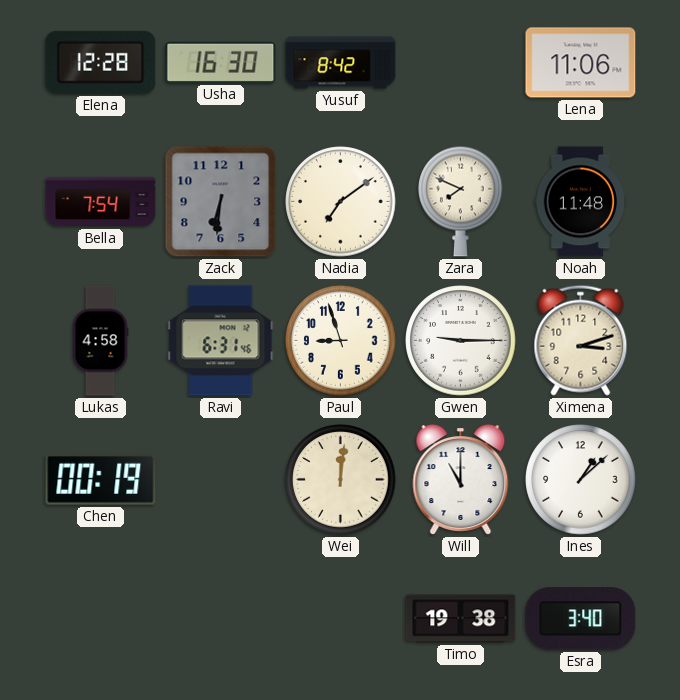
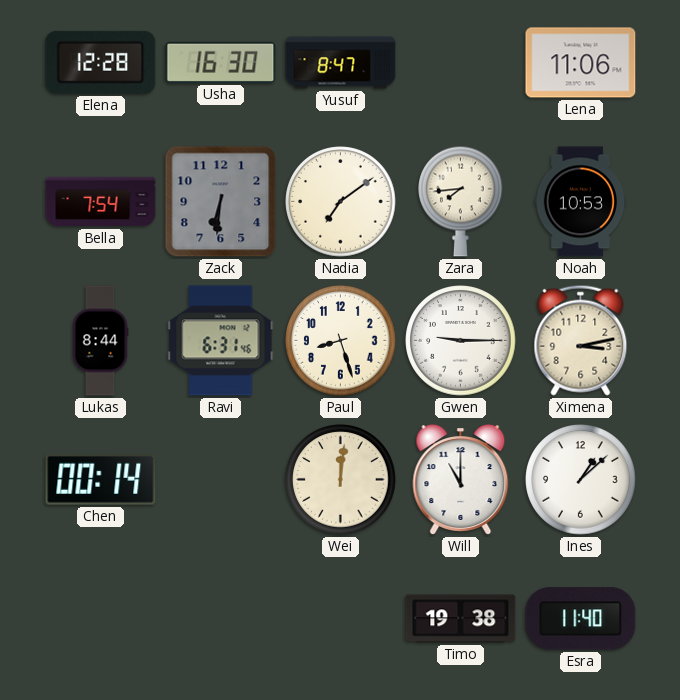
Yusuf: 8:42 -> 8:47 (341, 63)
Zara: 7:49 -> 7:44 (461, 201)
Noah: 11:48 -> 10:53 (580, 202)
Lukas: 4:58 -> 8:44 (100, 341)
Paul: 8:57 -> 8:27 (341, 341)
Ximena: 3:12 -> 3:13 (581, 340)
Chen: 00:19 -> 00:14 (101, 480)
Esra: 3:40 -> 11:40 (581, 619)
